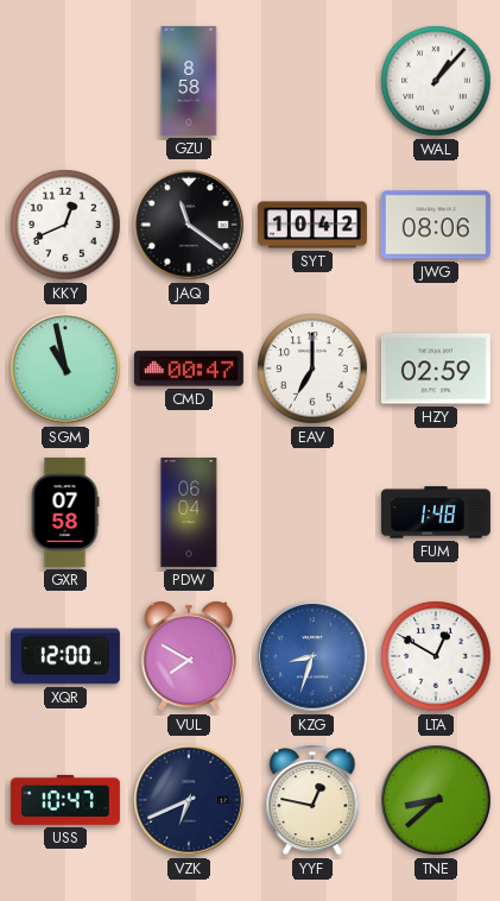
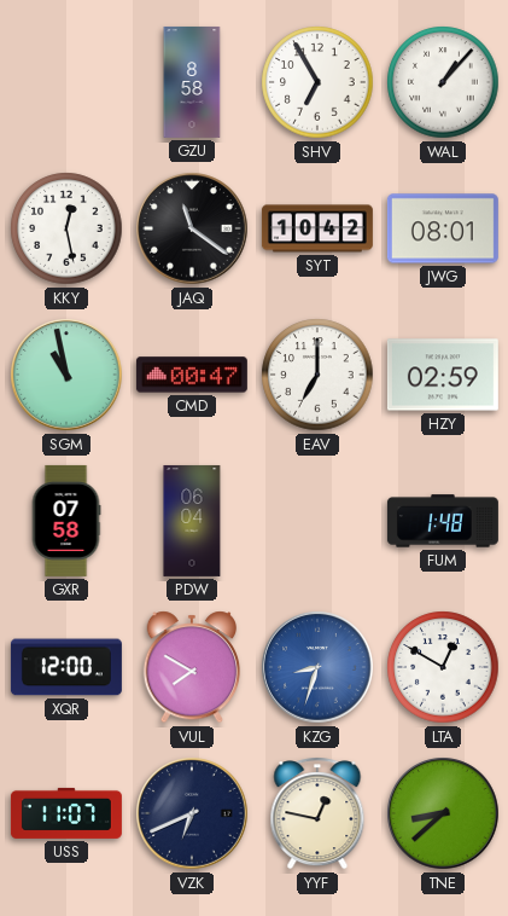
SHV: none -> 6:55 (317, 82)
KKY: 12:41 -> 12:28 (66, 228)
JWG: 08:06 -> 08:01 (443, 228)
USS: 10:47 -> 11:07 (66, 813)
